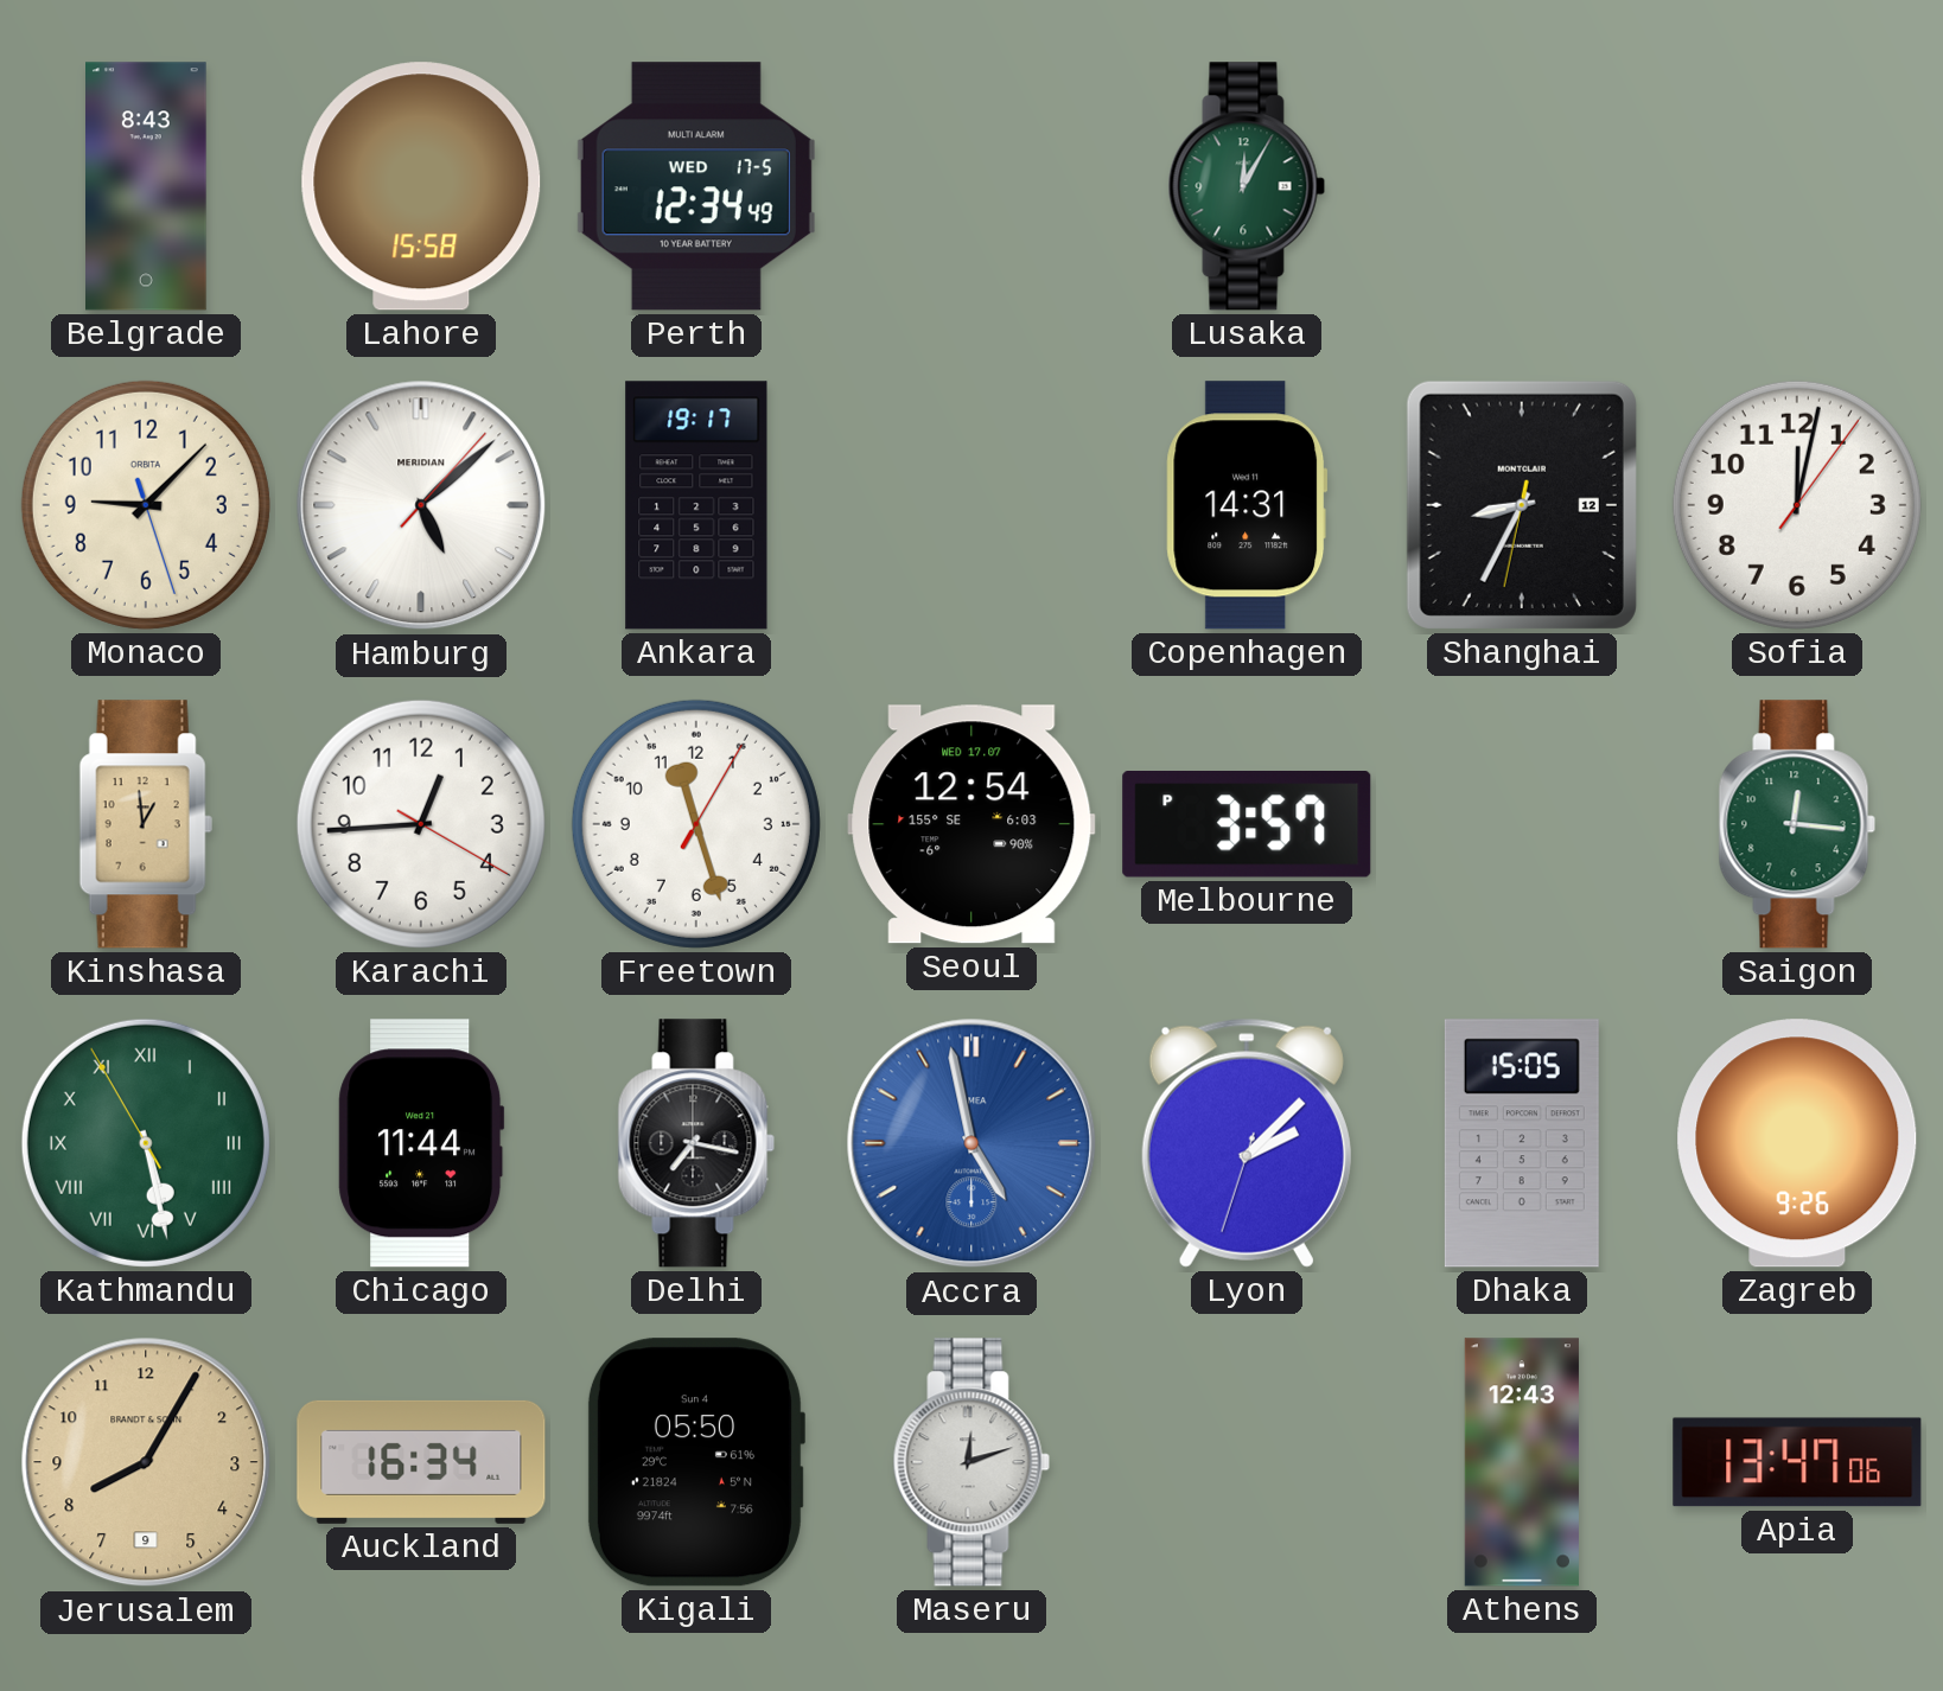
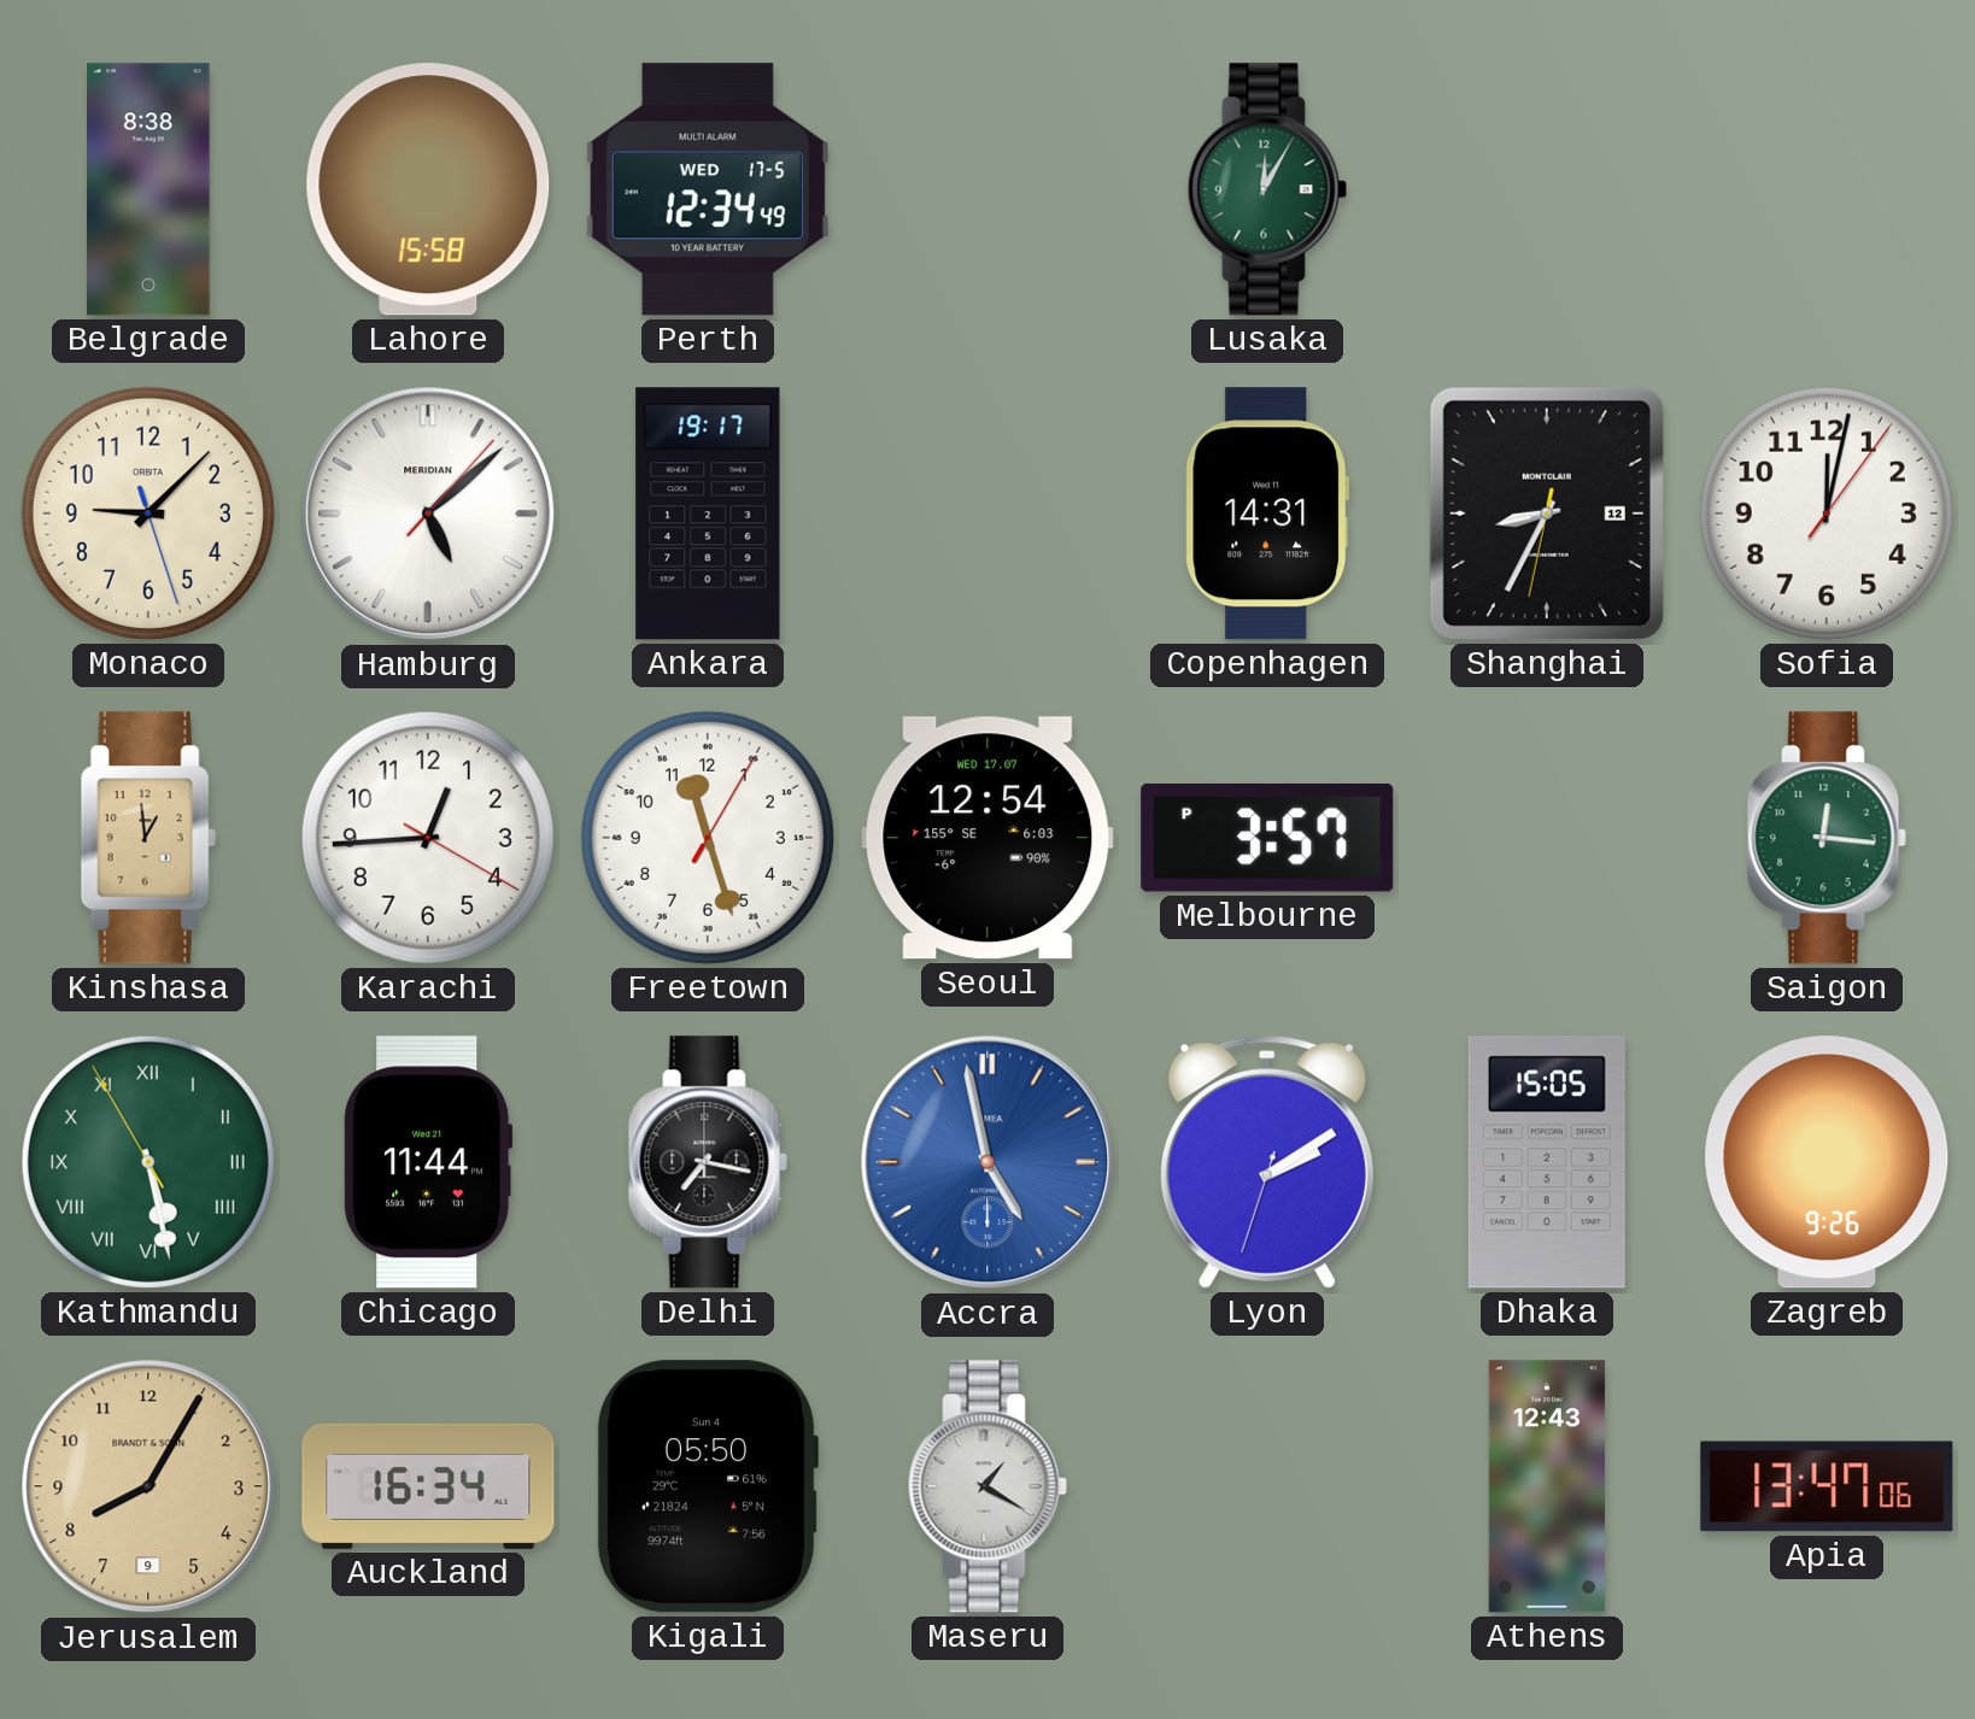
Belgrade: 8:43 -> 8:38 (150, 189)
Lyon: 2:07 -> 2:09 (1267, 1162)
Maseru: 12:12 -> 1:20 (987, 1486)
